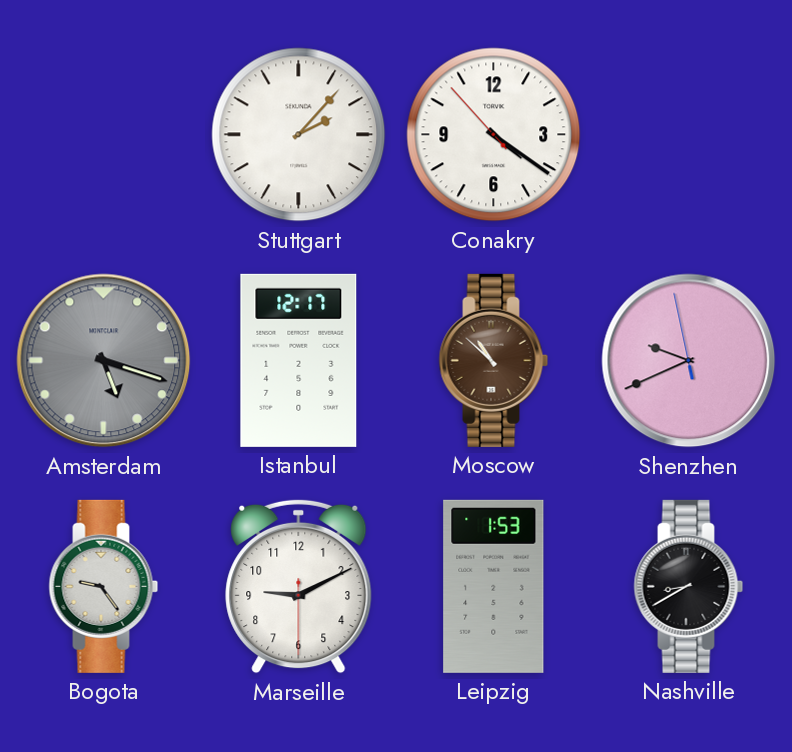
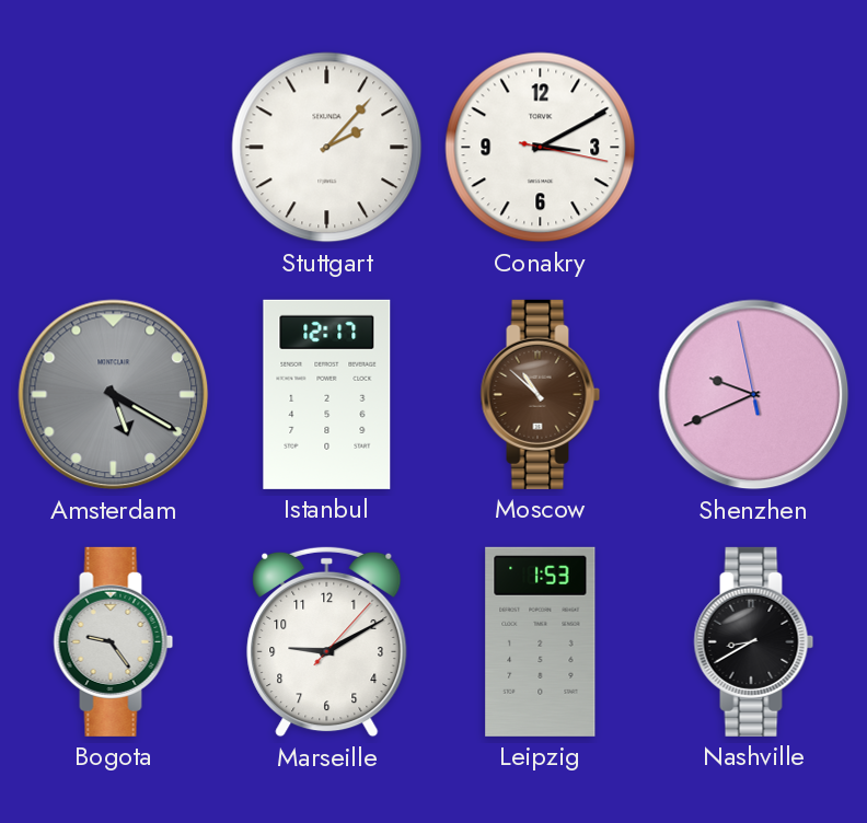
Conakry: 4:20 -> 3:10 (541, 148)
Amsterdam: 5:18 -> 5:20 (114, 395)
Marseille: 9:10:30 -> 9:10:07 (327, 641)
